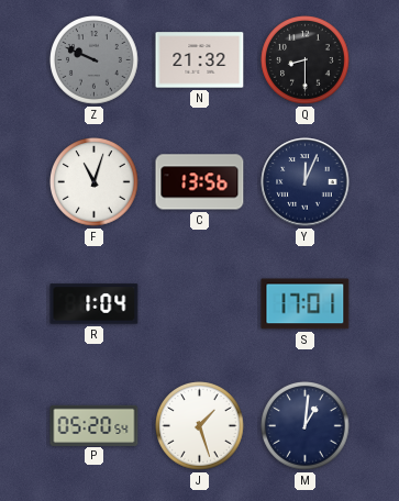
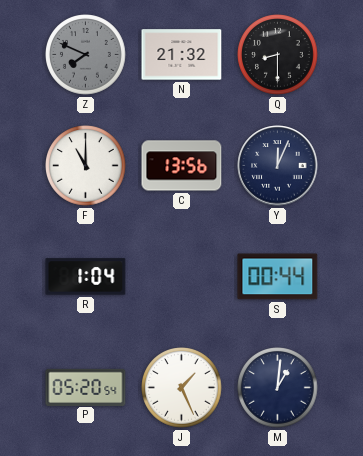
Z: 9:49 -> 7:49 (86, 55)
F: 11:03 -> 11:00 (86, 166)
S: 17:01 -> 00:44 (278, 277)
J: 1:27 -> 1:26 (182, 388)
